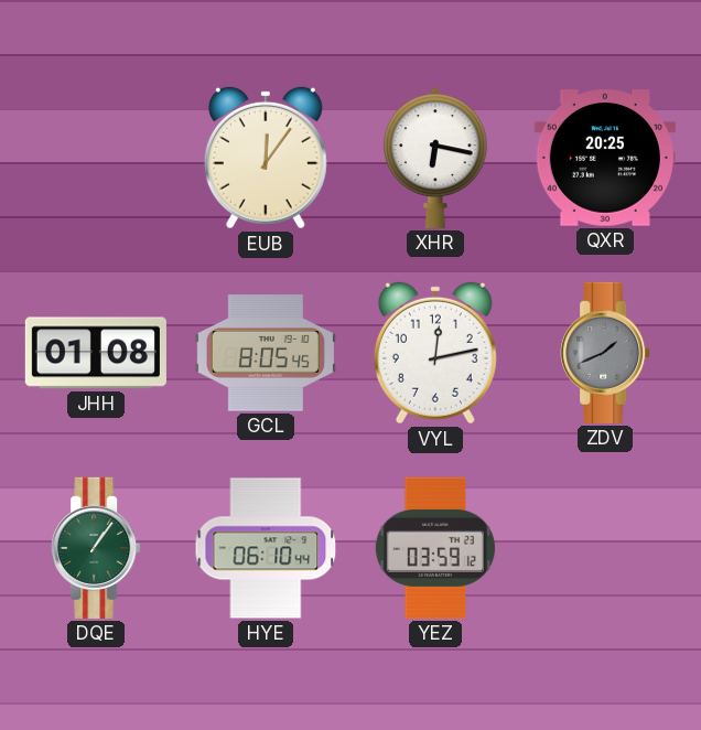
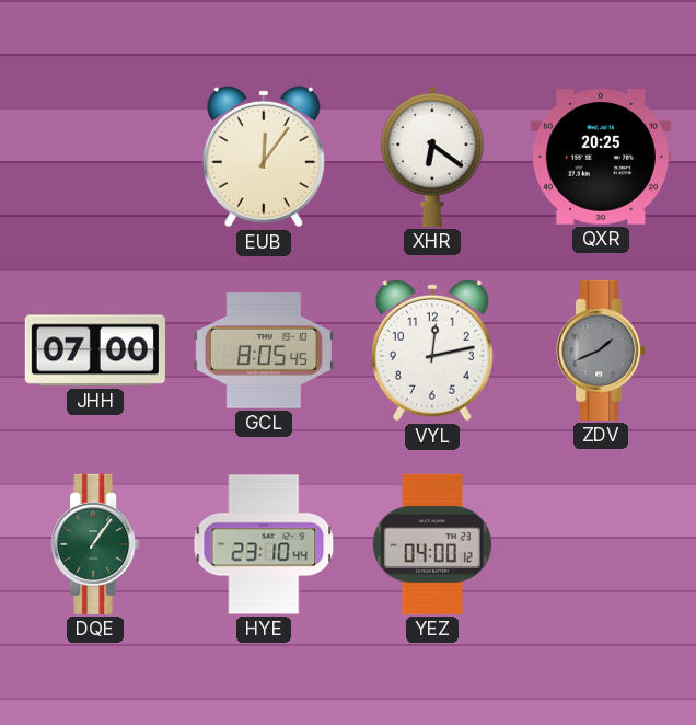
XHR: 6:17 -> 6:21 (433, 157)
JHH: 01:08 -> 07:00 (95, 350)
HYE: 06:10 -> 23:10 (264, 544)
YEZ: 03:59 -> 04:00 (432, 544)
